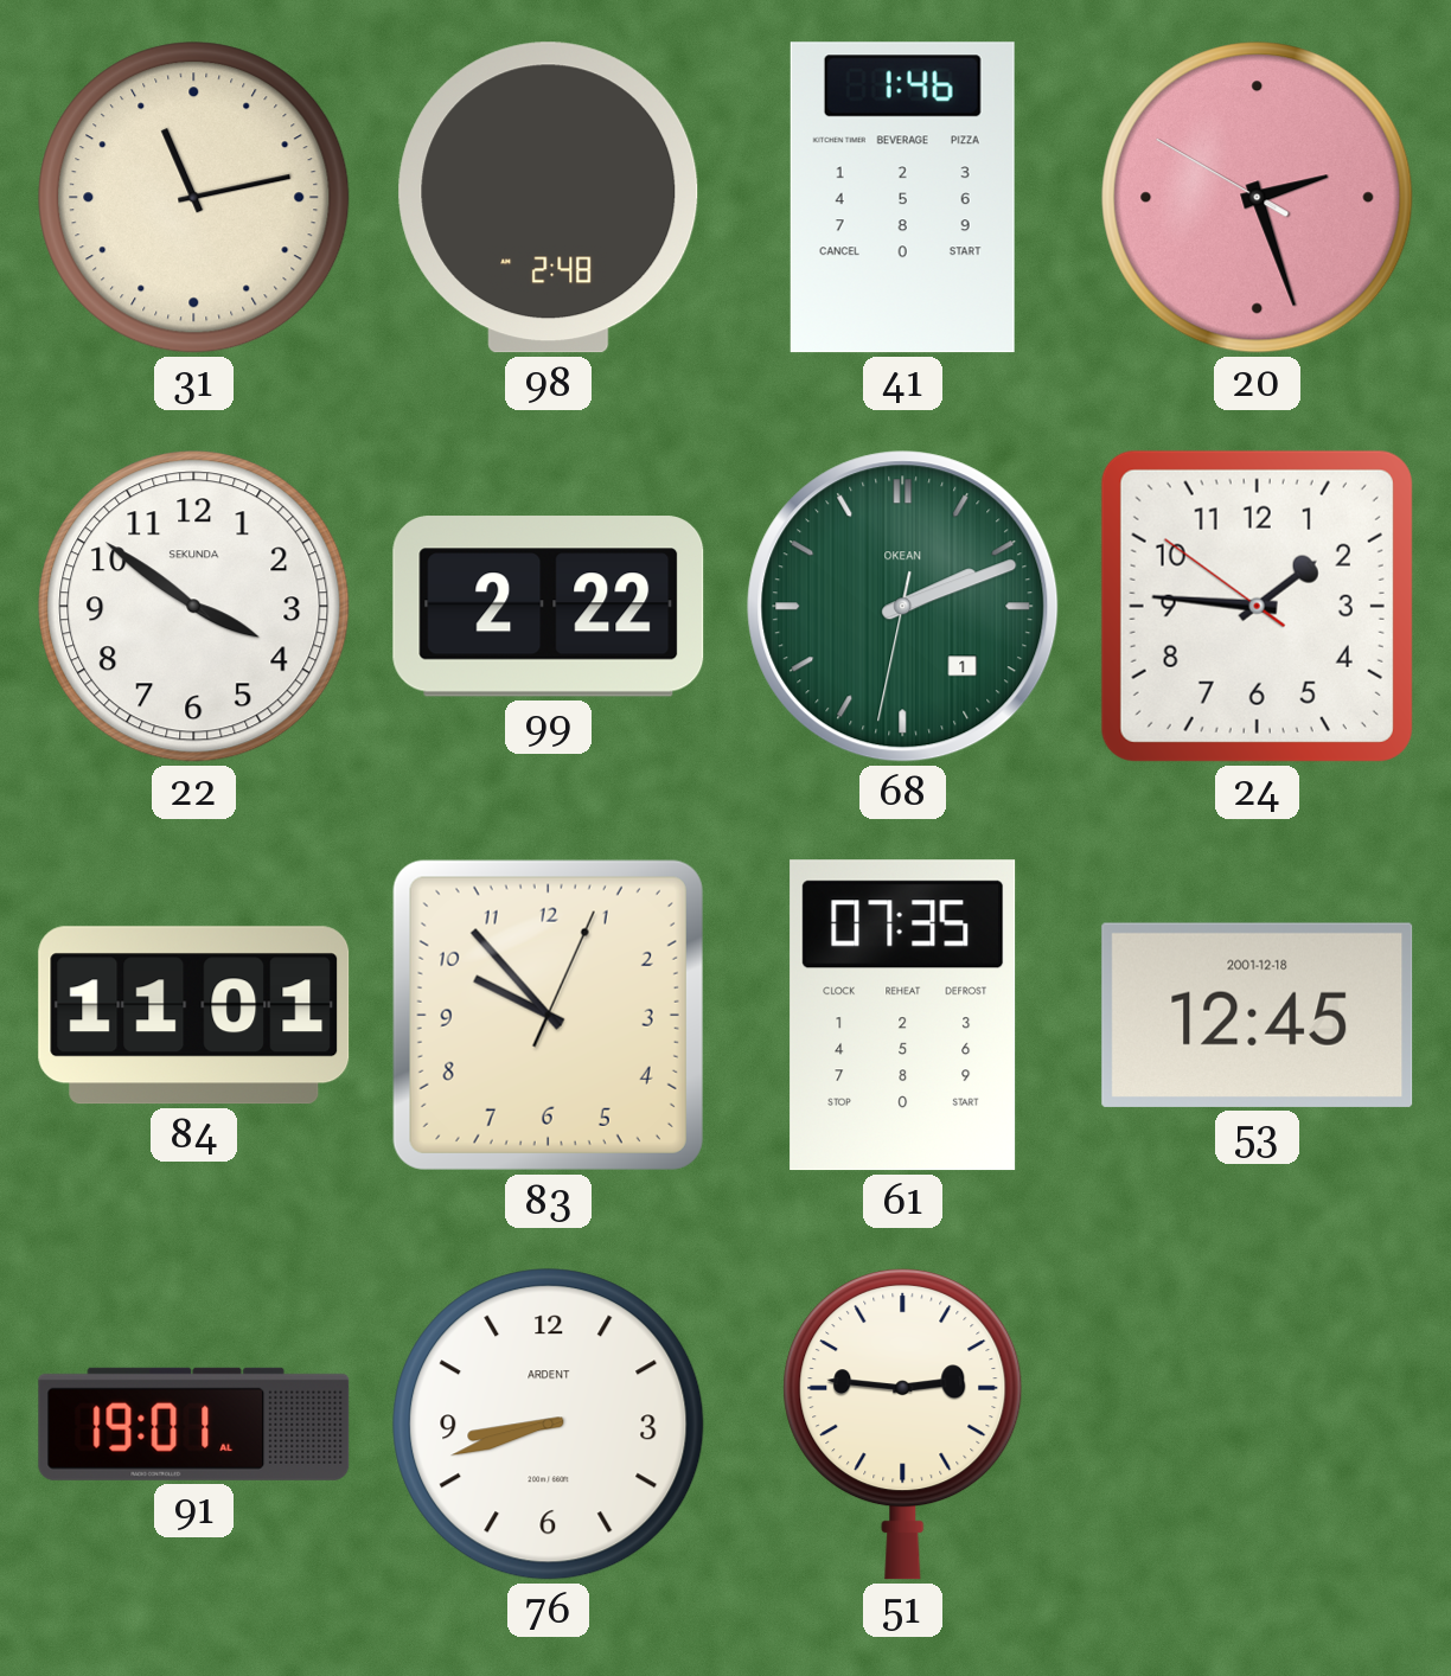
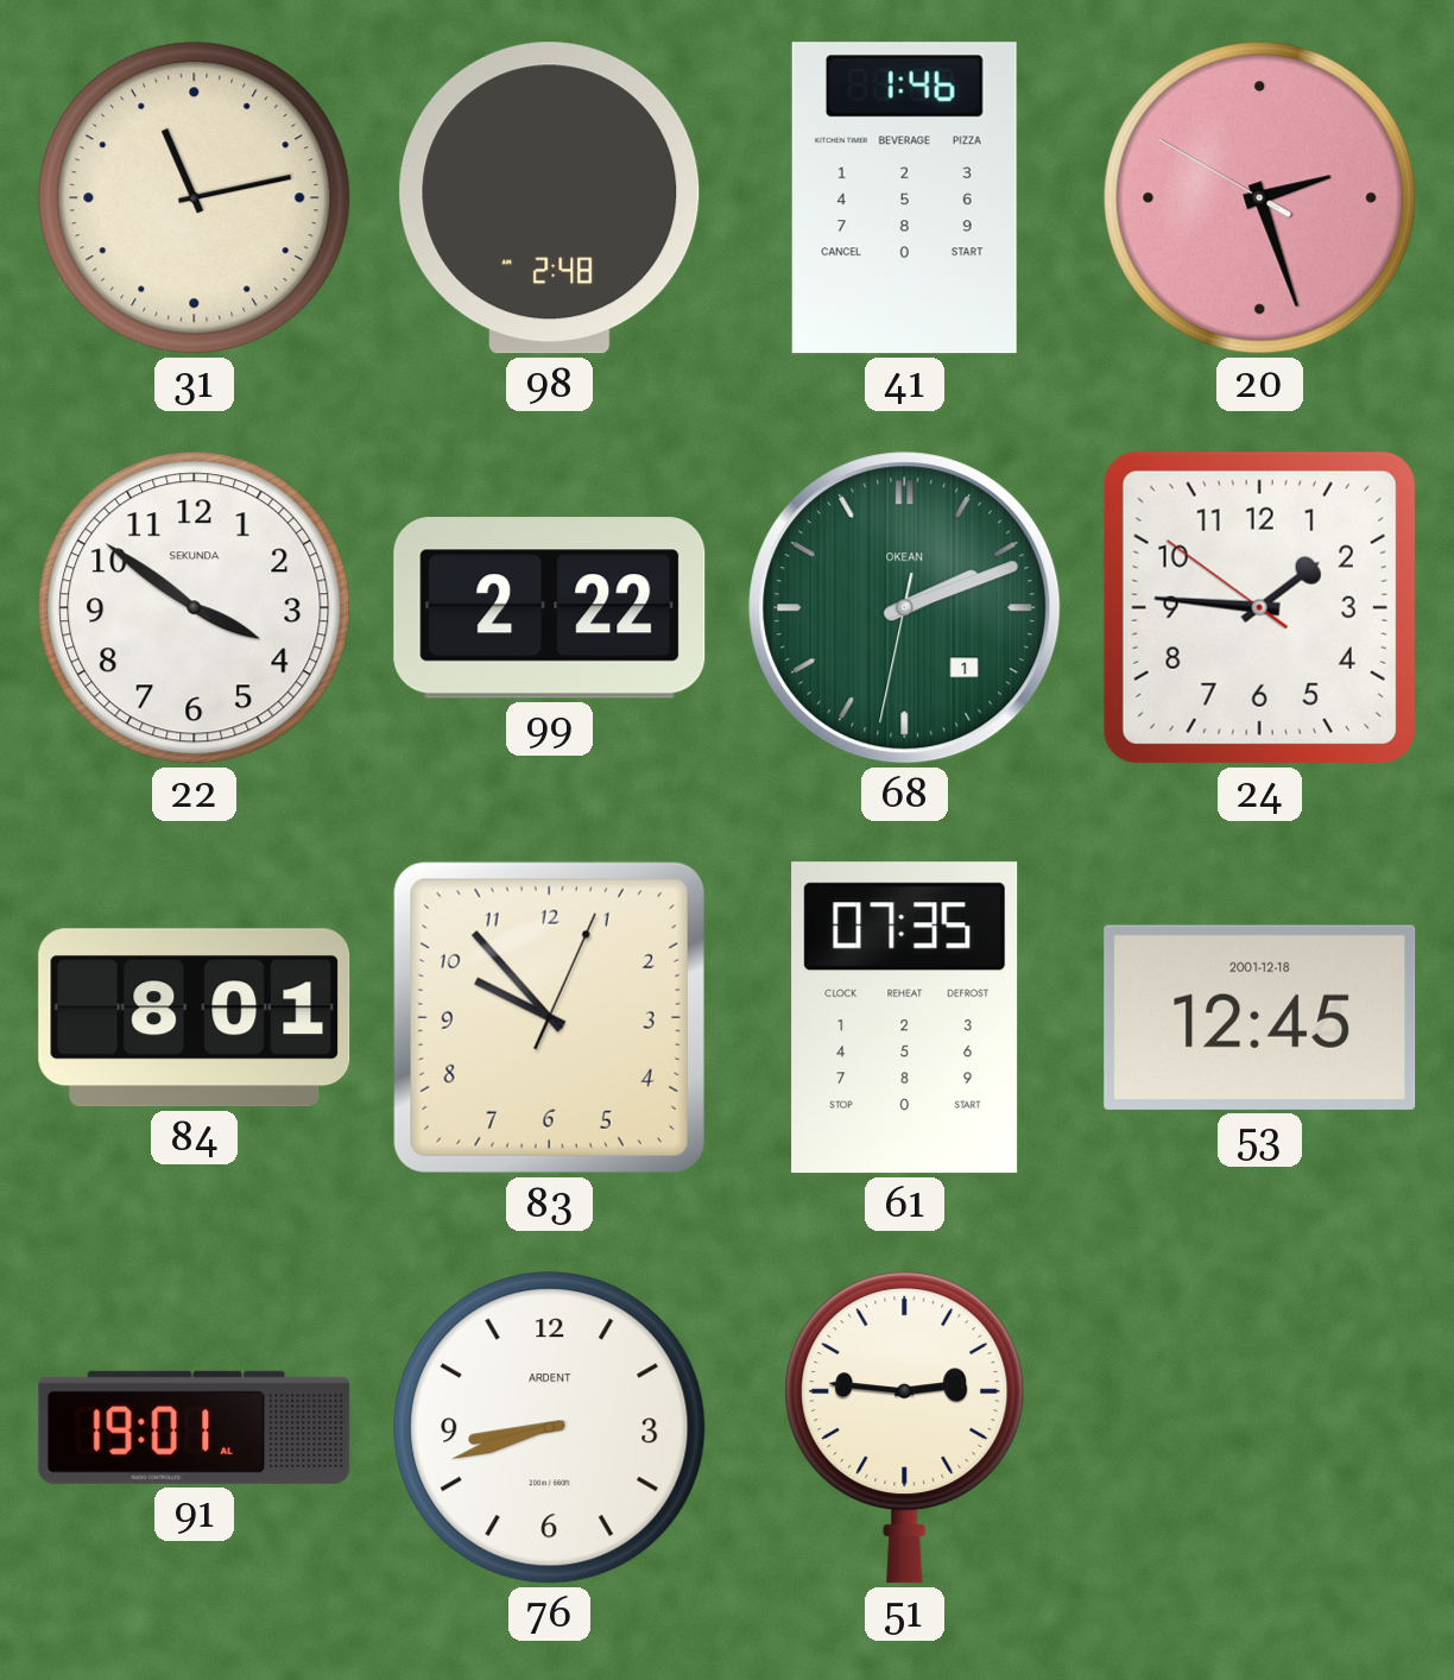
84: 11:01 -> 8:01 (195, 1018)
